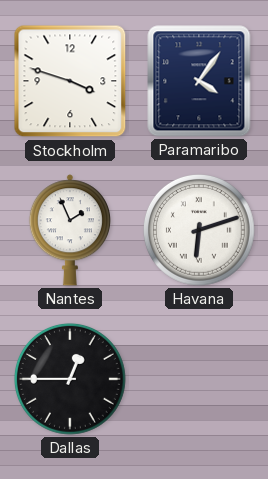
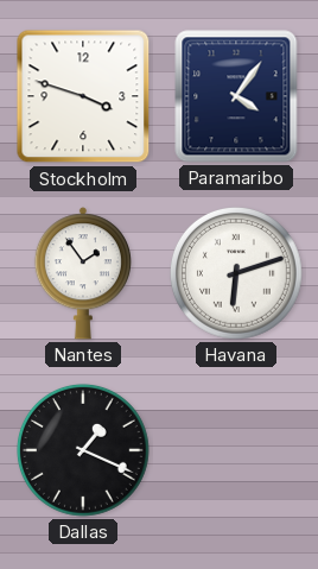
Nantes: 1:56 -> 1:54 (83, 273)
Dallas: 12:45 -> 1:19 (83, 450)
